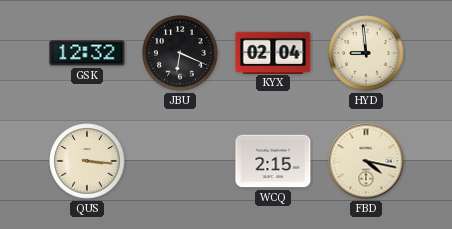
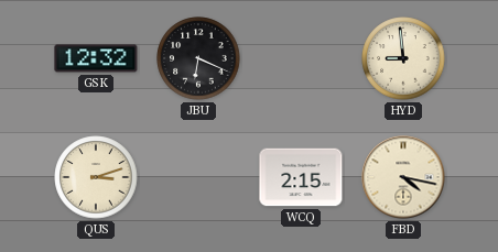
KYX: 02:04 -> none (273, 52)
QUS: 3:16 -> 3:12 (96, 177)
